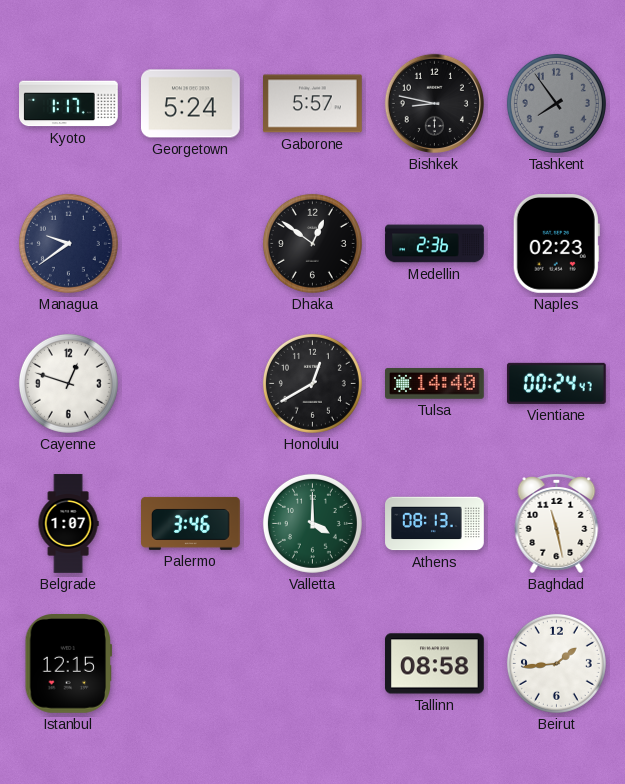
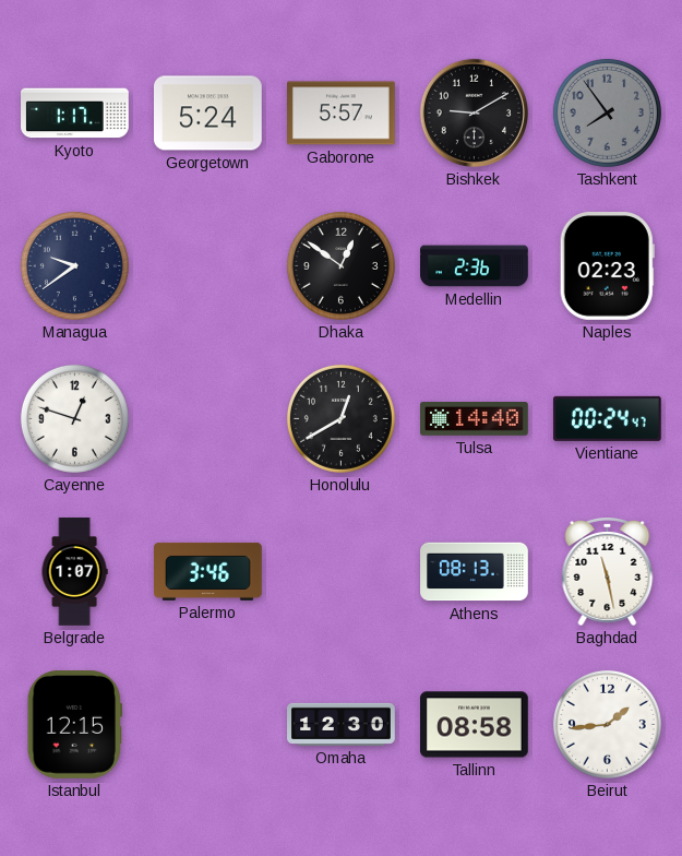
Bishkek: 8:47 -> 9:10 (474, 112)
Valletta: 4:00 -> none (312, 523)
Omaha: none -> 12:30 (342, 724)
